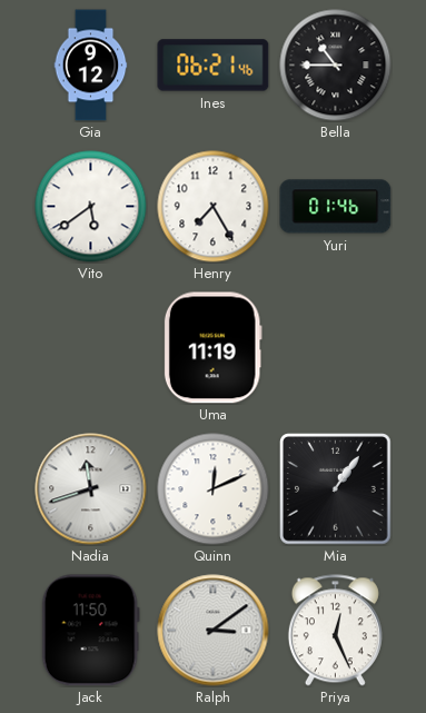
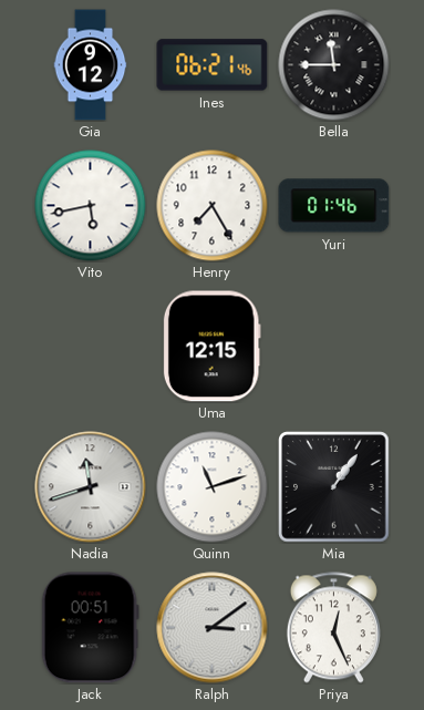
Bella: 10:45 -> 11:45 (334, 65)
Vito: 5:39 -> 5:43 (91, 206)
Uma: 11:19 -> 12:15 (211, 347)
Quinn: 12:11 -> 11:12 (213, 487)
Jack: 11:50 -> 00:51 (90, 628)
